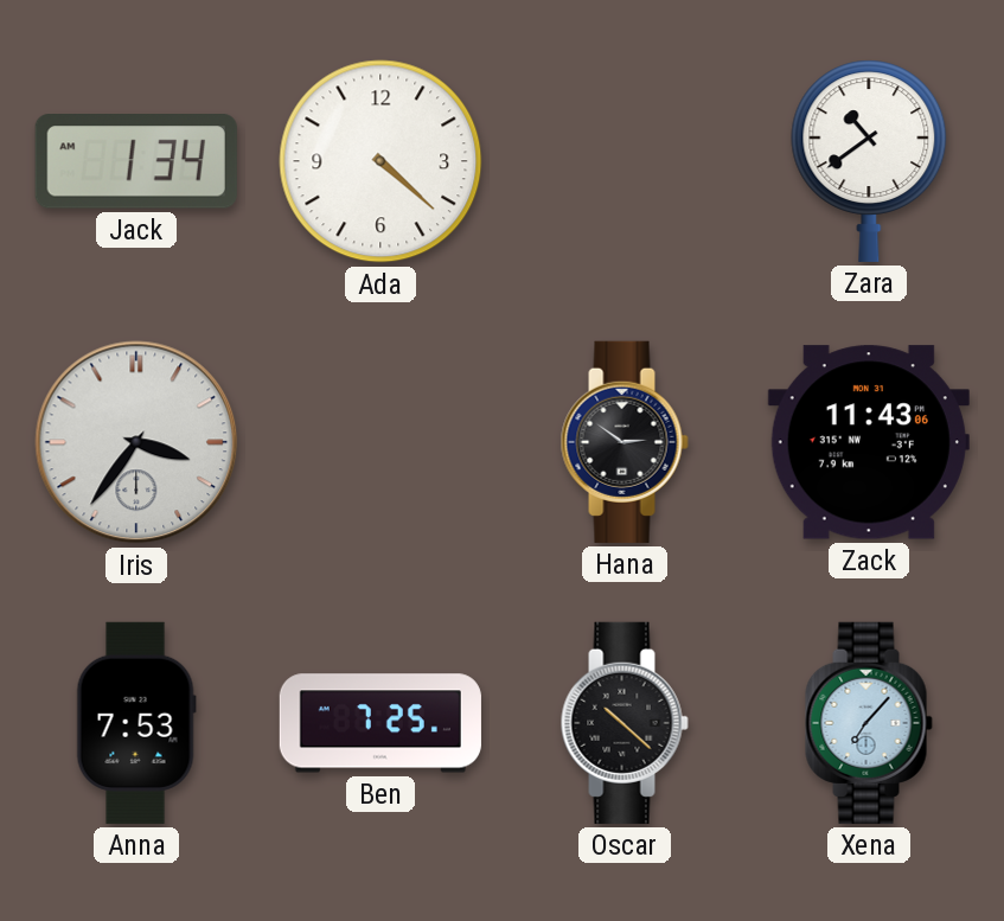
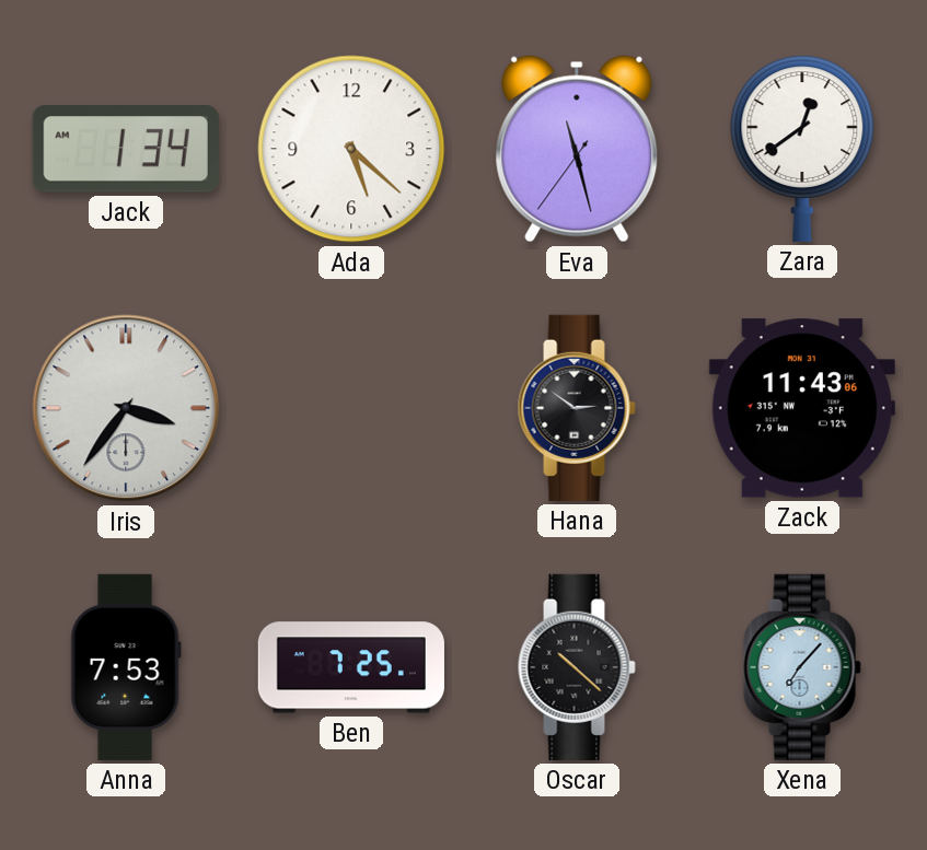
Ada: 4:22 -> 5:22 (351, 149)
Eva: none -> 11:27 (577, 149)
Zara: 10:39 -> 12:39 (802, 149)
